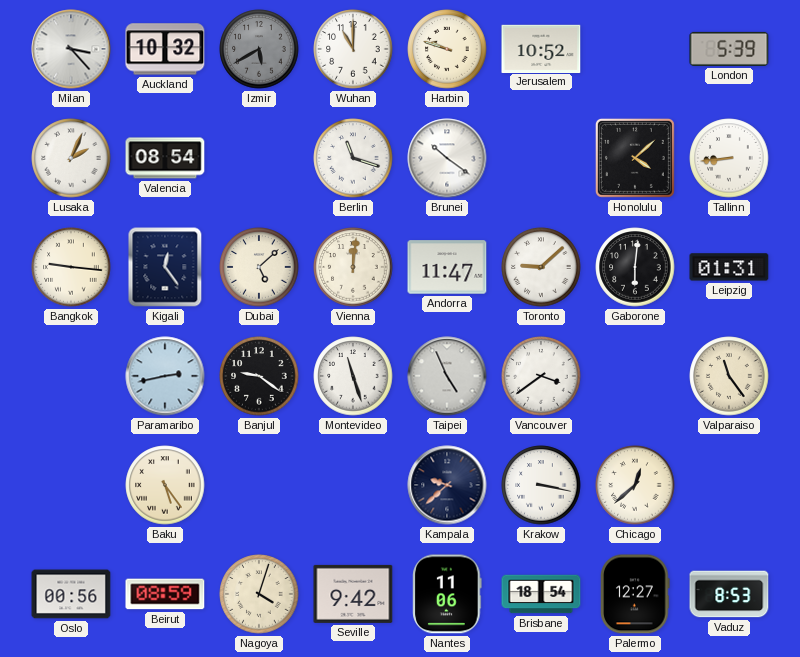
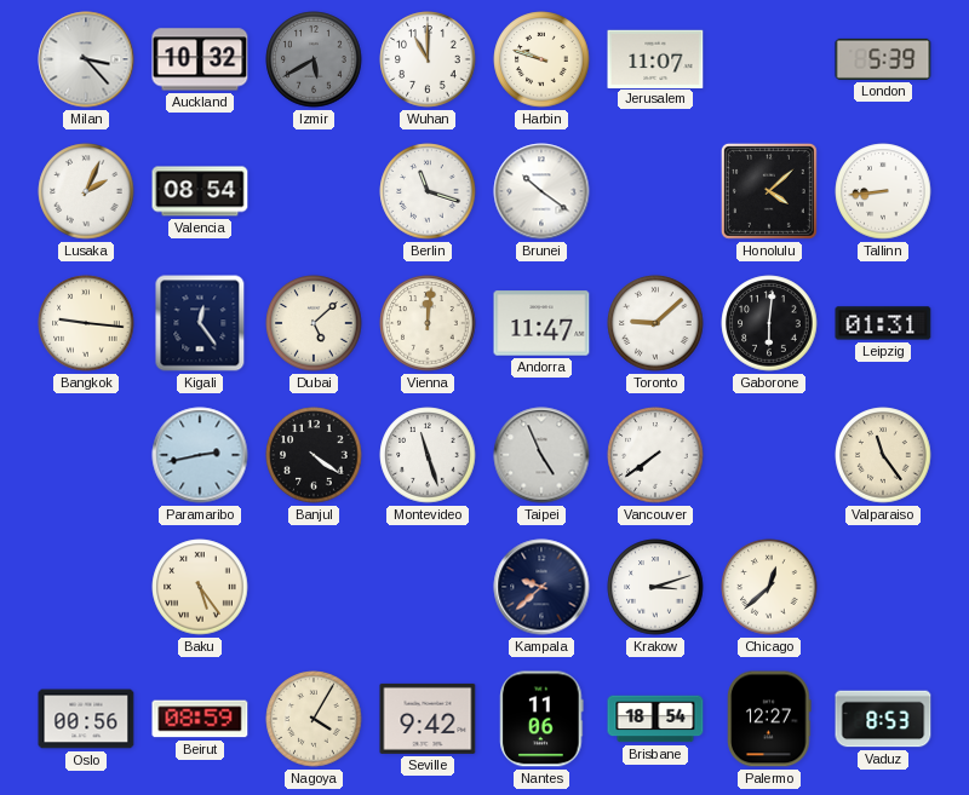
Jerusalem: 10:52 -> 11:07 (655, 58)
Banjul: 9:21 -> 4:21 (314, 455)
Vancouver: 3:39 -> 7:39 (655, 455)
Krakow: 3:17 -> 3:12 (655, 587)
Nagoya: 4:03 -> 4:05 (314, 719)
